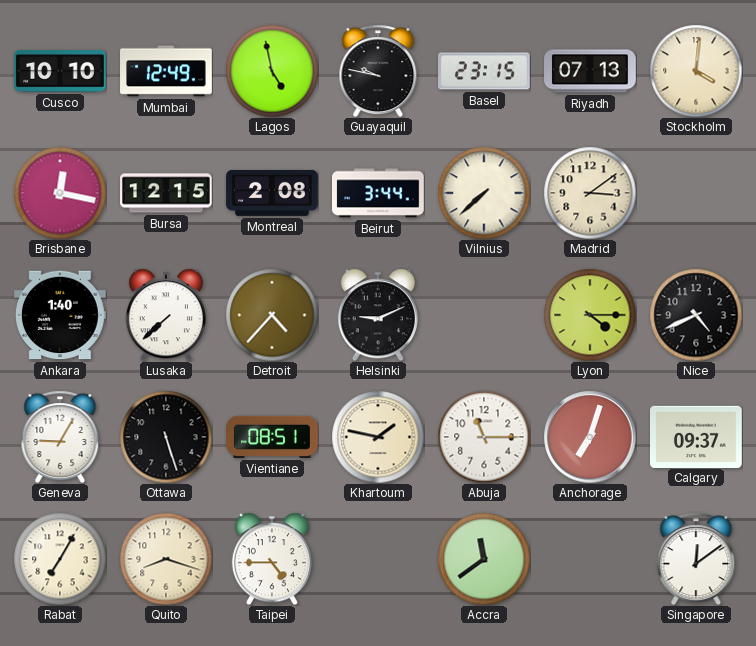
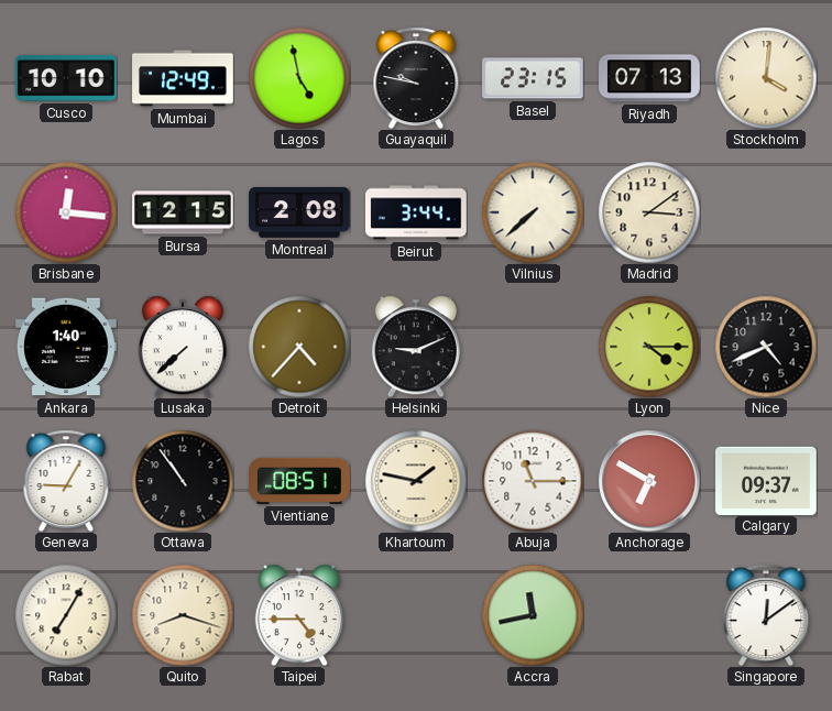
Brisbane: 12:17 -> 12:16 (66, 212)
Ottawa: 5:27 -> 10:54 (183, 481)
Anchorage: 7:03 -> 6:50 (649, 481)
Accra: 11:39 -> 11:43 (533, 615)
